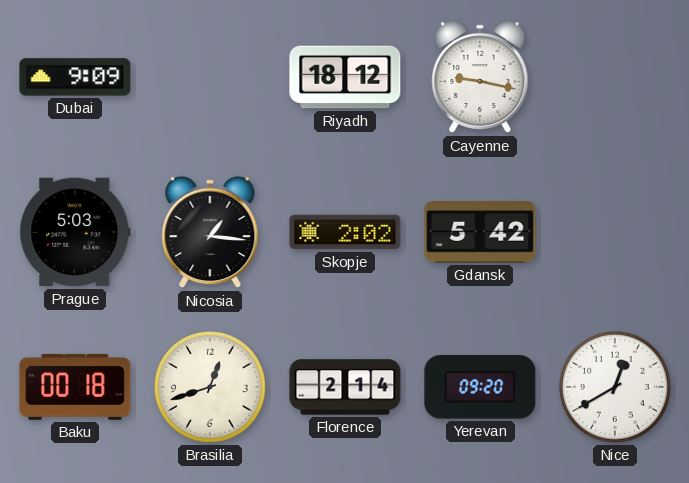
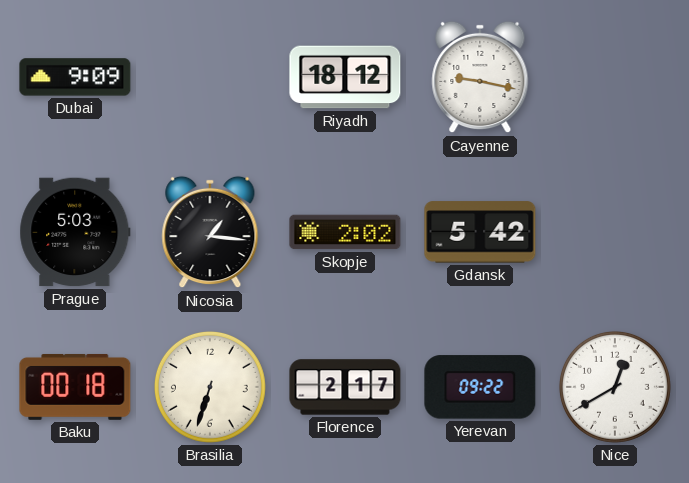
Brasilia: 12:42 -> 6:33 (210, 387)
Florence: 2:14 -> 2:17 (345, 387)
Yerevan: 09:20 -> 09:22 (480, 387)
